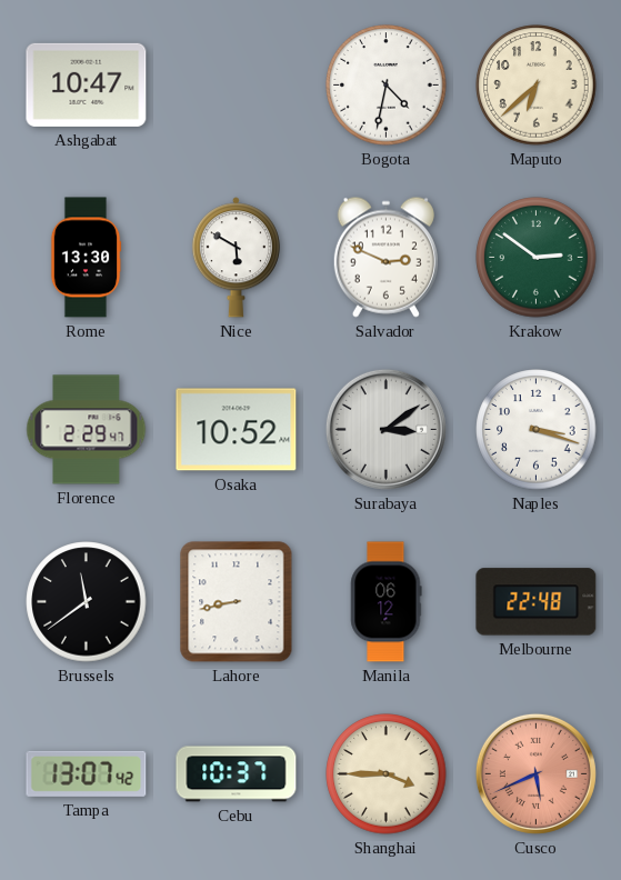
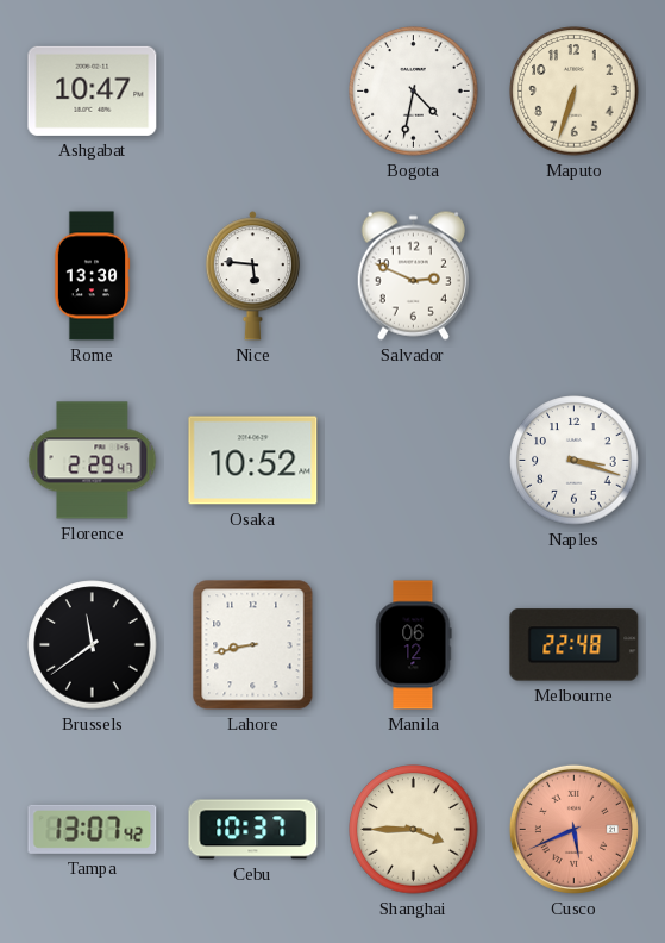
Maputo: 6:38 -> 6:33 (575, 92)
Nice: 5:50 -> 5:46 (252, 276)
Krakow: 2:51 -> none (537, 258)
Surabaya: 3:09 -> none (385, 429)
